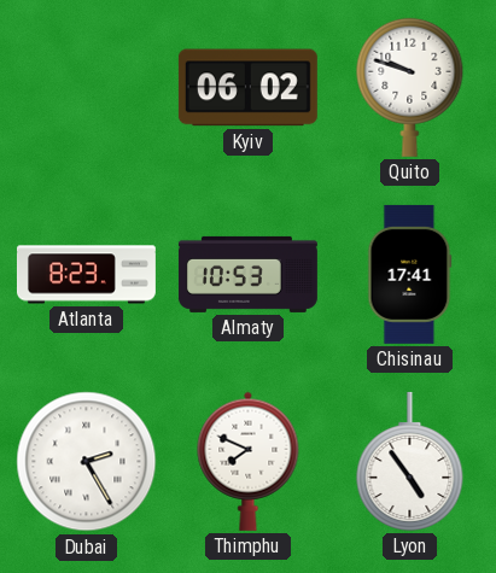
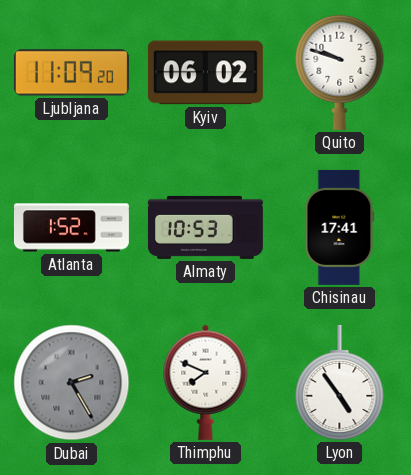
Ljubljana: none -> 11:09 (71, 73)
Atlanta: 8:23 -> 1:52 (71, 228)
Dubai dial: white -> grey (72, 383)
